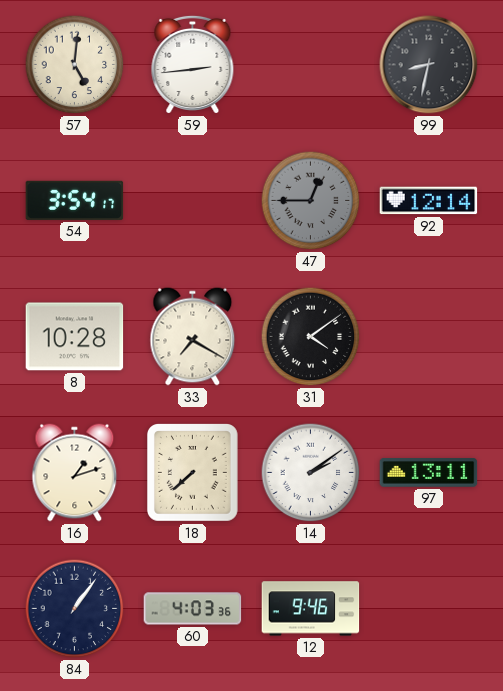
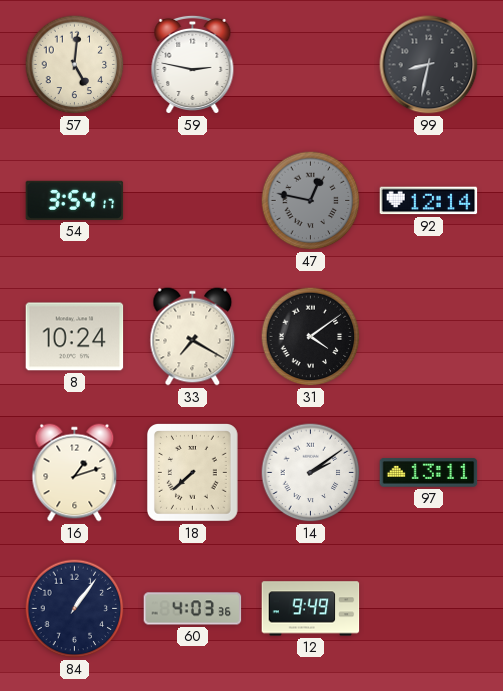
59: 2:44 -> 2:47 (193, 64)
47: 12:45 -> 12:47 (311, 201)
8: 10:28 -> 10:24 (75, 337)
12: 9:46 -> 9:49 (311, 609)
